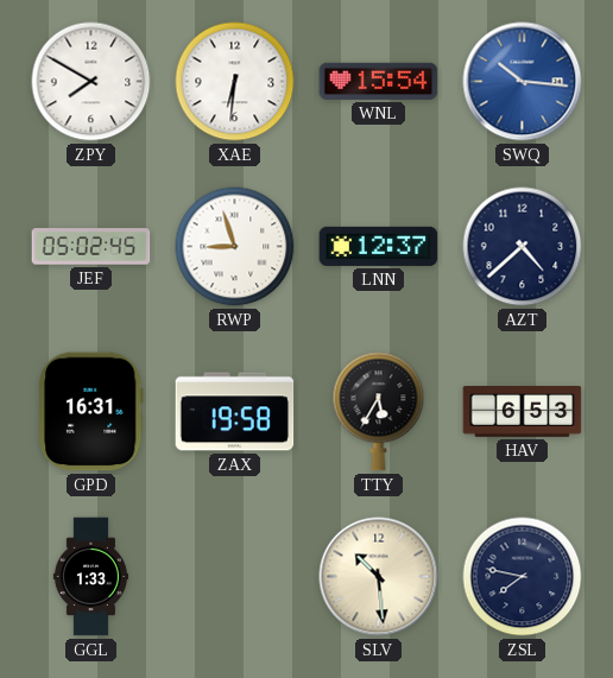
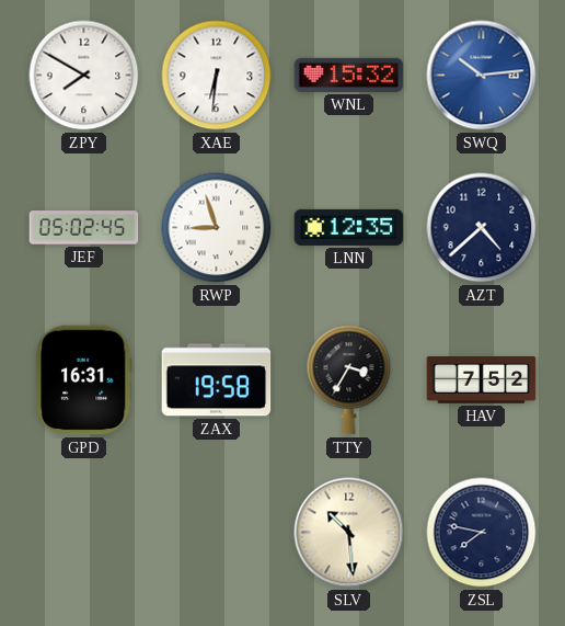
WNL: 15:54 -> 15:32 (349, 75)
SWQ: 10:16 -> 10:14 (482, 76)
LNN: 12:37 -> 12:35 (349, 227)
TTY: 5:35 -> 3:35 (349, 380)
HAV: 6:53 -> 7:52 (482, 380)
GGL: 1:33 -> none (90, 577)
